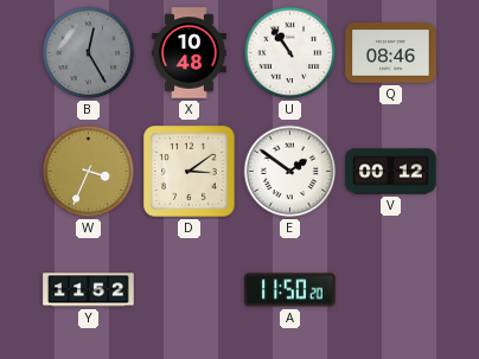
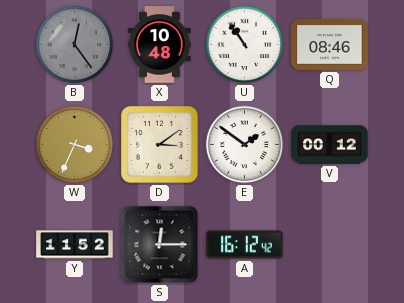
B: 12:25 -> 12:24 (75, 45)
S: none -> 12:15 (160, 245)
A: 11:50 -> 16:12 (245, 245)
